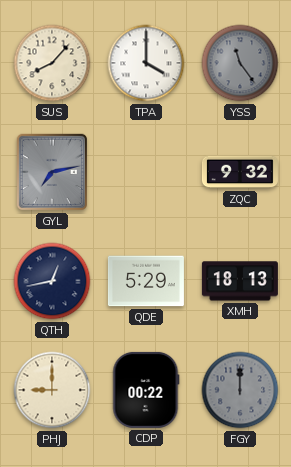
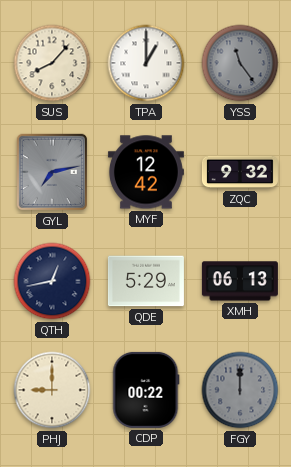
TPA: 4:00 -> 1:00 (146, 63)
MYF: none -> 12:42 (146, 172)
XMH: 18:13 -> 06:13 (240, 281)
